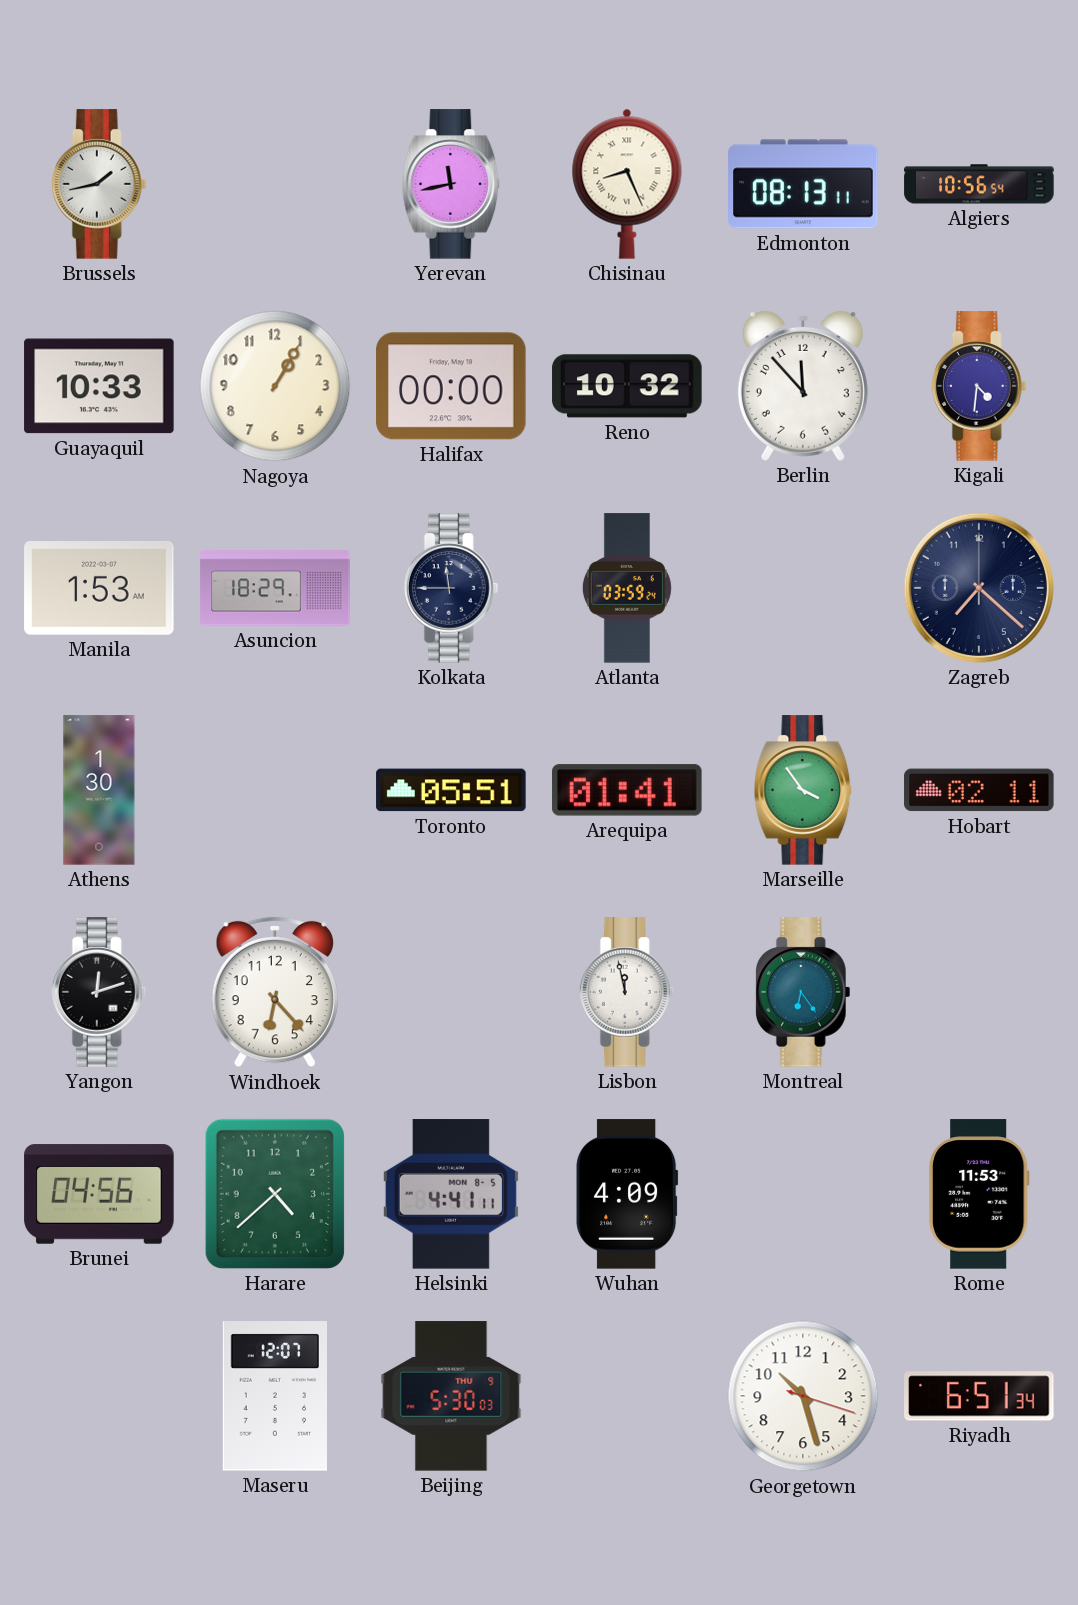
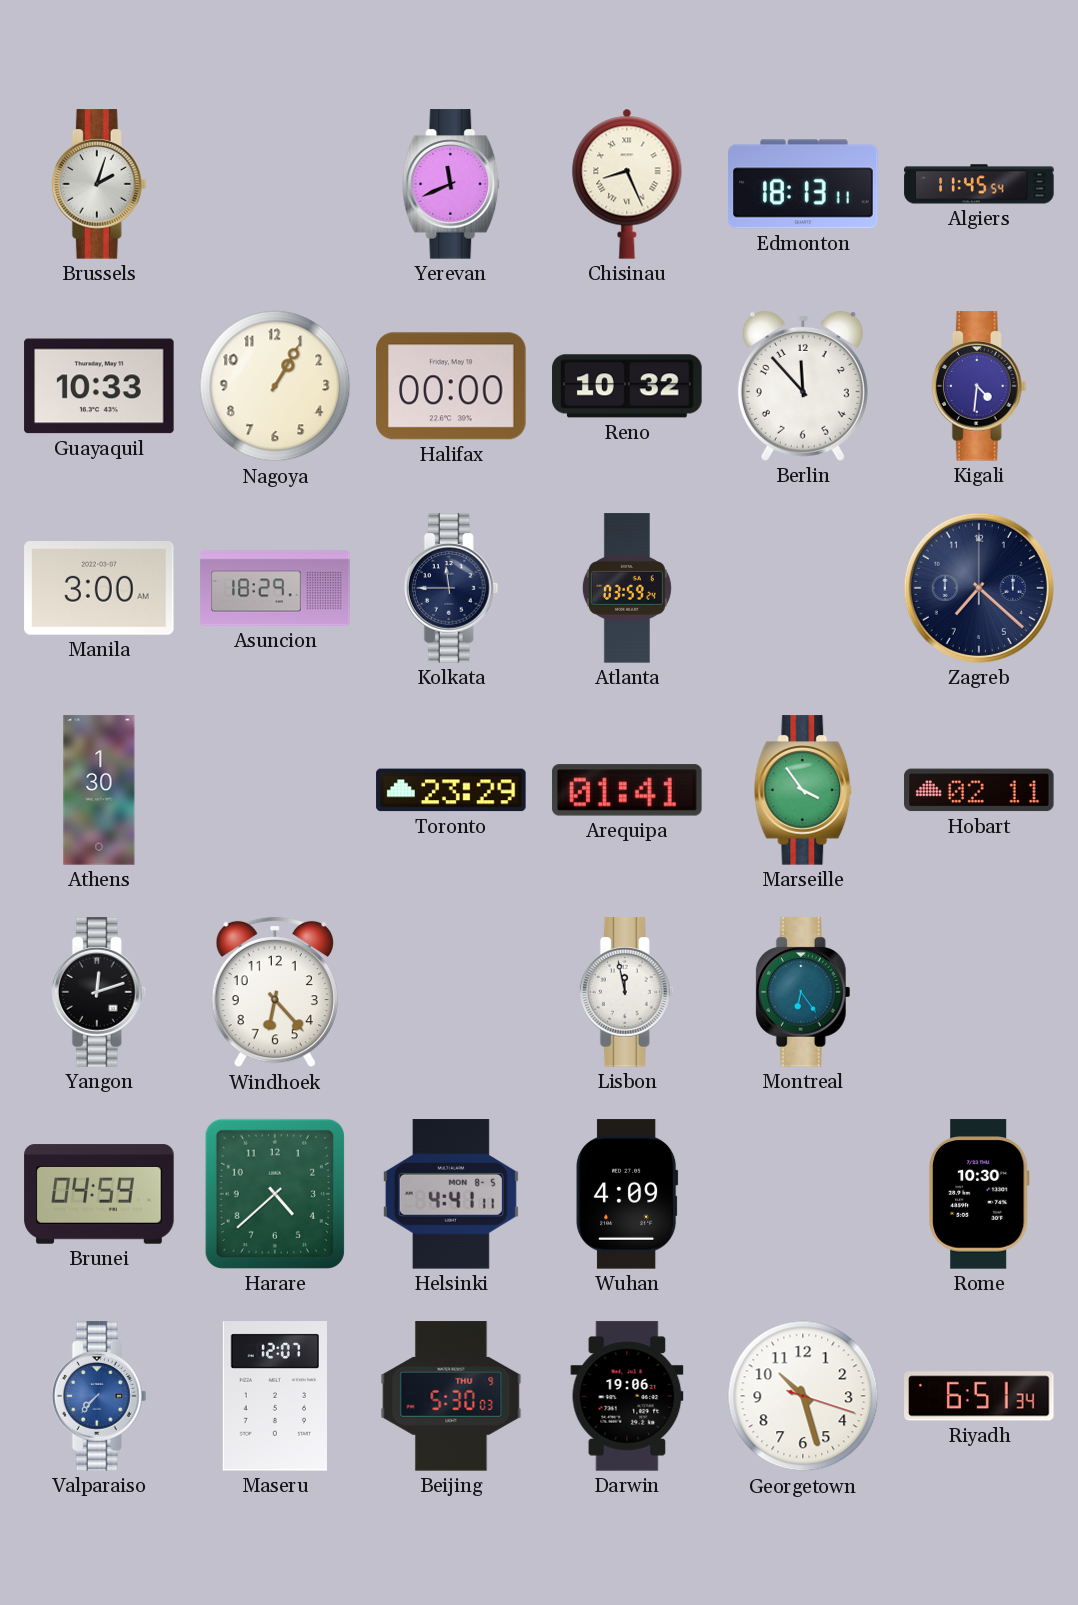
Brussels: 1:43 -> 2:03 (99, 184)
Yerevan: 11:43 -> 11:41 (451, 184)
Edmonton: 08:13 -> 18:13 (803, 184)
Algiers: 10:56 -> 11:45 (979, 184)
Manila: 1:53 -> 3:00 (99, 589)
Toronto: 05:51 -> 23:29 (451, 790)
Brunei: 04:56 -> 04:59 (99, 1194)
Rome: 11:53 -> 10:30 (980, 1194)
Valparaiso: none -> 7:37 (99, 1396)
Darwin: none -> 19:06 (627, 1396)
